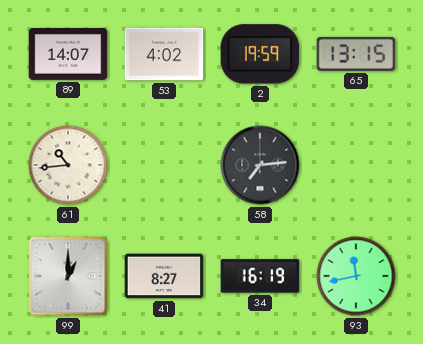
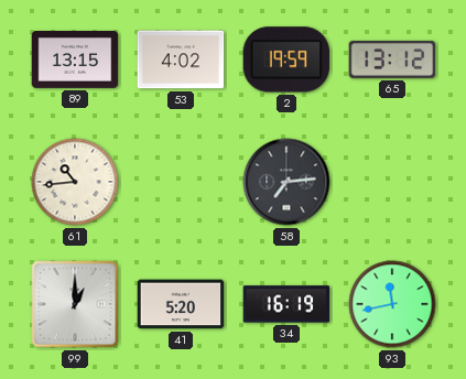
89: 14:07 -> 13:15 (75, 61)
65: 13:15 -> 13:12 (392, 59)
41: 8:27 -> 5:20 (181, 304)
